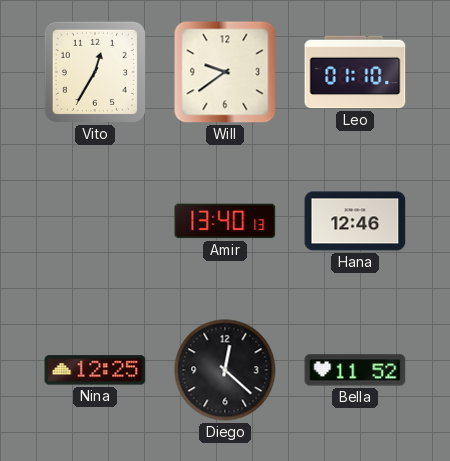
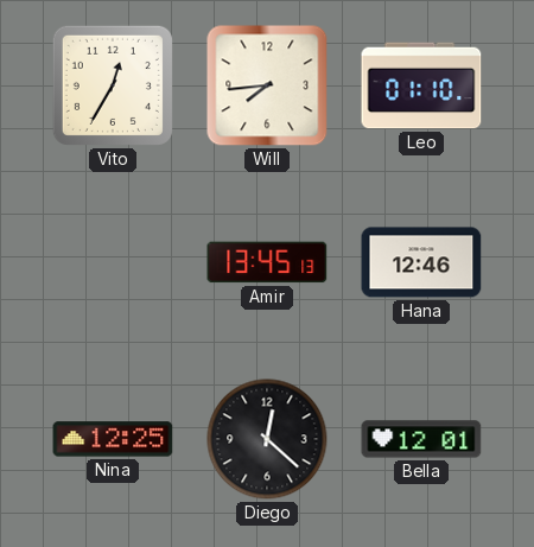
Will: 9:39 -> 7:44 (267, 85)
Amir: 13:40 -> 13:45 (267, 262)
Bella: 11:52 -> 12:01 (421, 439)
